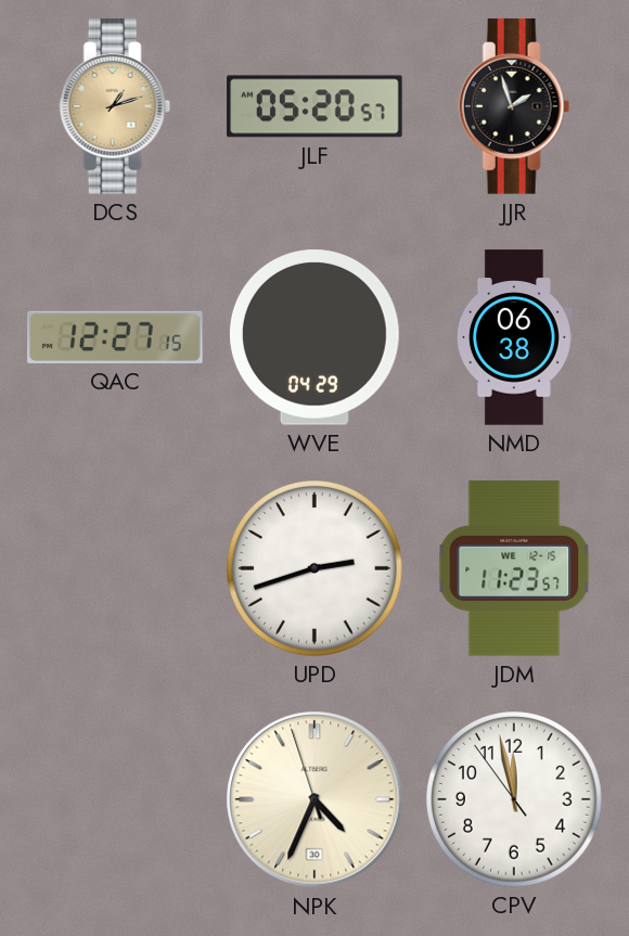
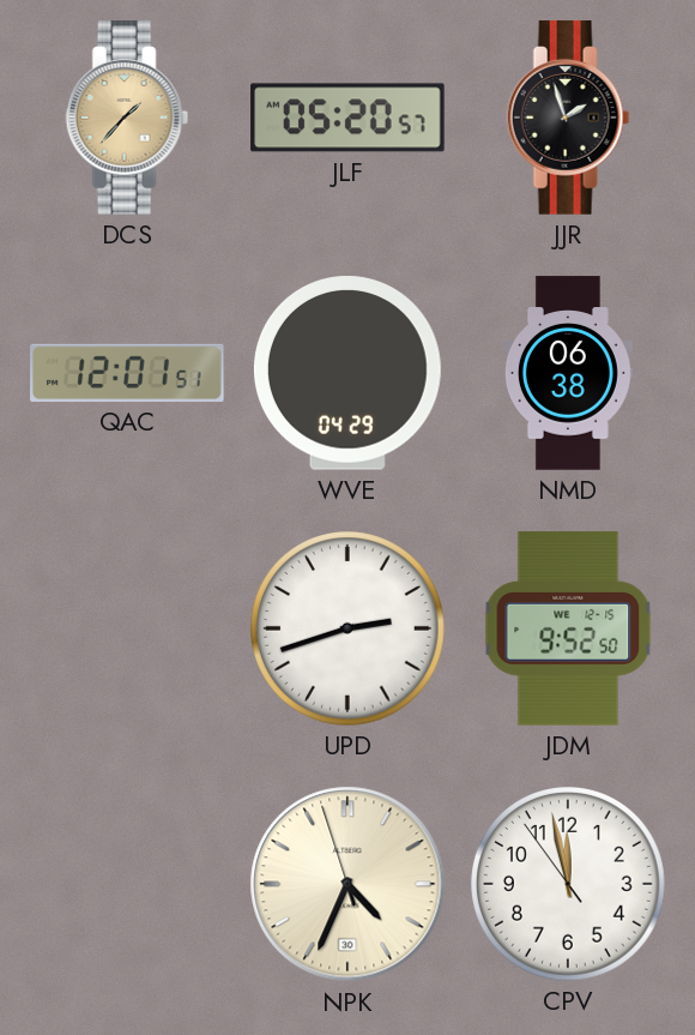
DCS: 1:12 -> 1:37 (127, 118)
QAC: 12:27 -> 12:01 (127, 373)
JDM: 11:23 -> 9:52 (568, 628)
